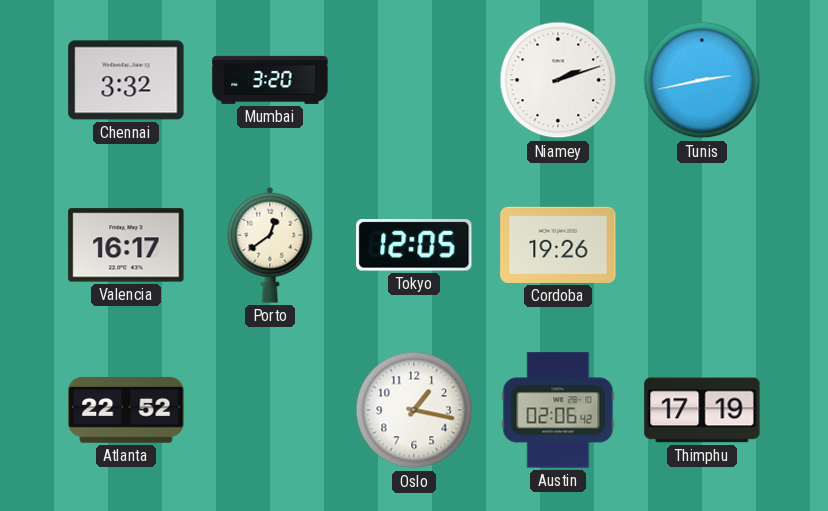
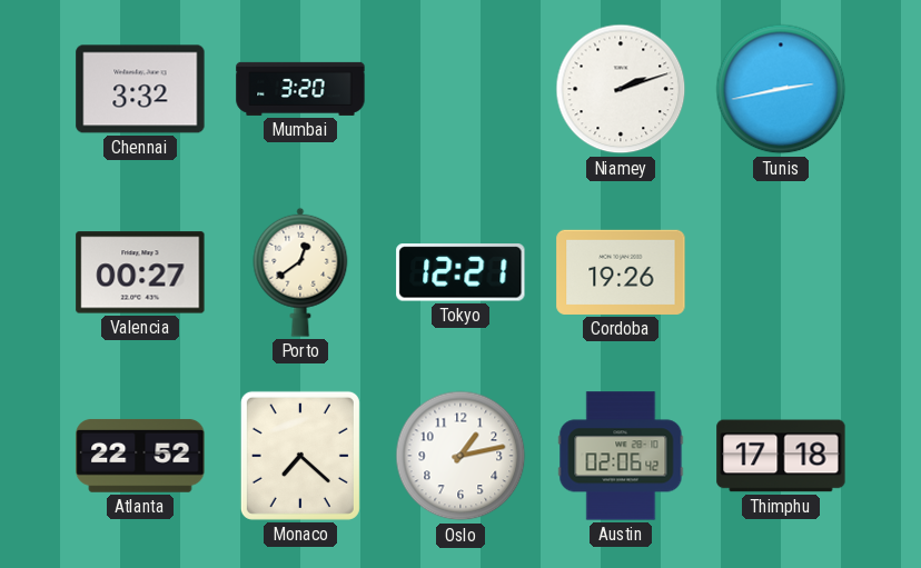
Valencia: 16:17 -> 00:27 (140, 272)
Tokyo: 12:05 -> 12:21 (460, 272)
Monaco: none -> 7:22 (300, 456)
Oslo: 1:17 -> 1:13 (460, 456)
Thimphu: 17:19 -> 17:18 (781, 456)
